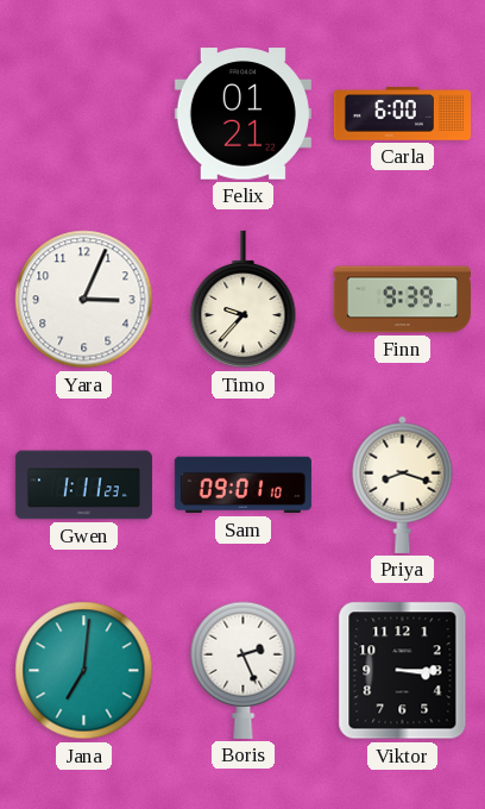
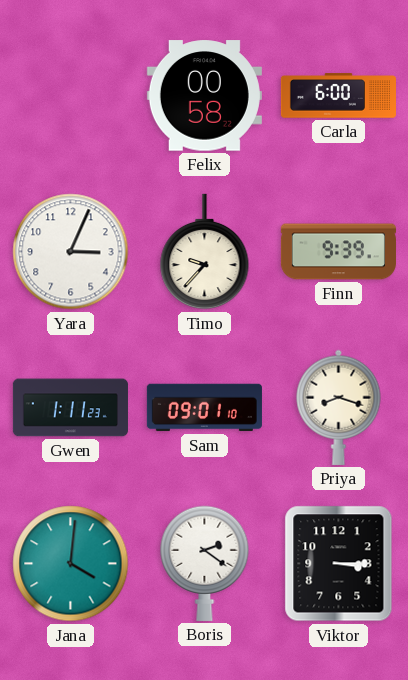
Felix: 01:21 -> 00:58 (204, 96)
Jana: 7:01 -> 4:01 (71, 564)
Boris: 2:26 -> 2:21 (205, 563)
